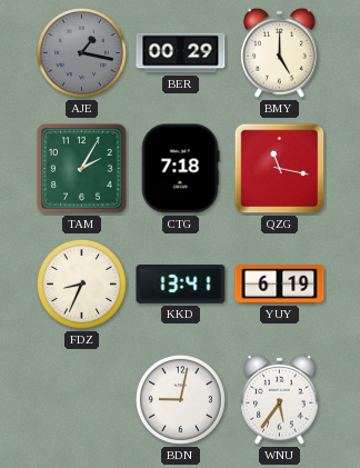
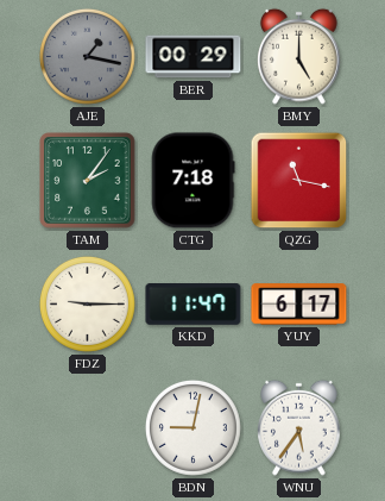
TAM: 2:05 -> 2:06 (88, 181)
FDZ: 8:34 -> 9:15 (87, 303)
KKD: 13:41 -> 11:47 (194, 305)
YUY: 6:19 -> 6:17 (299, 305)
